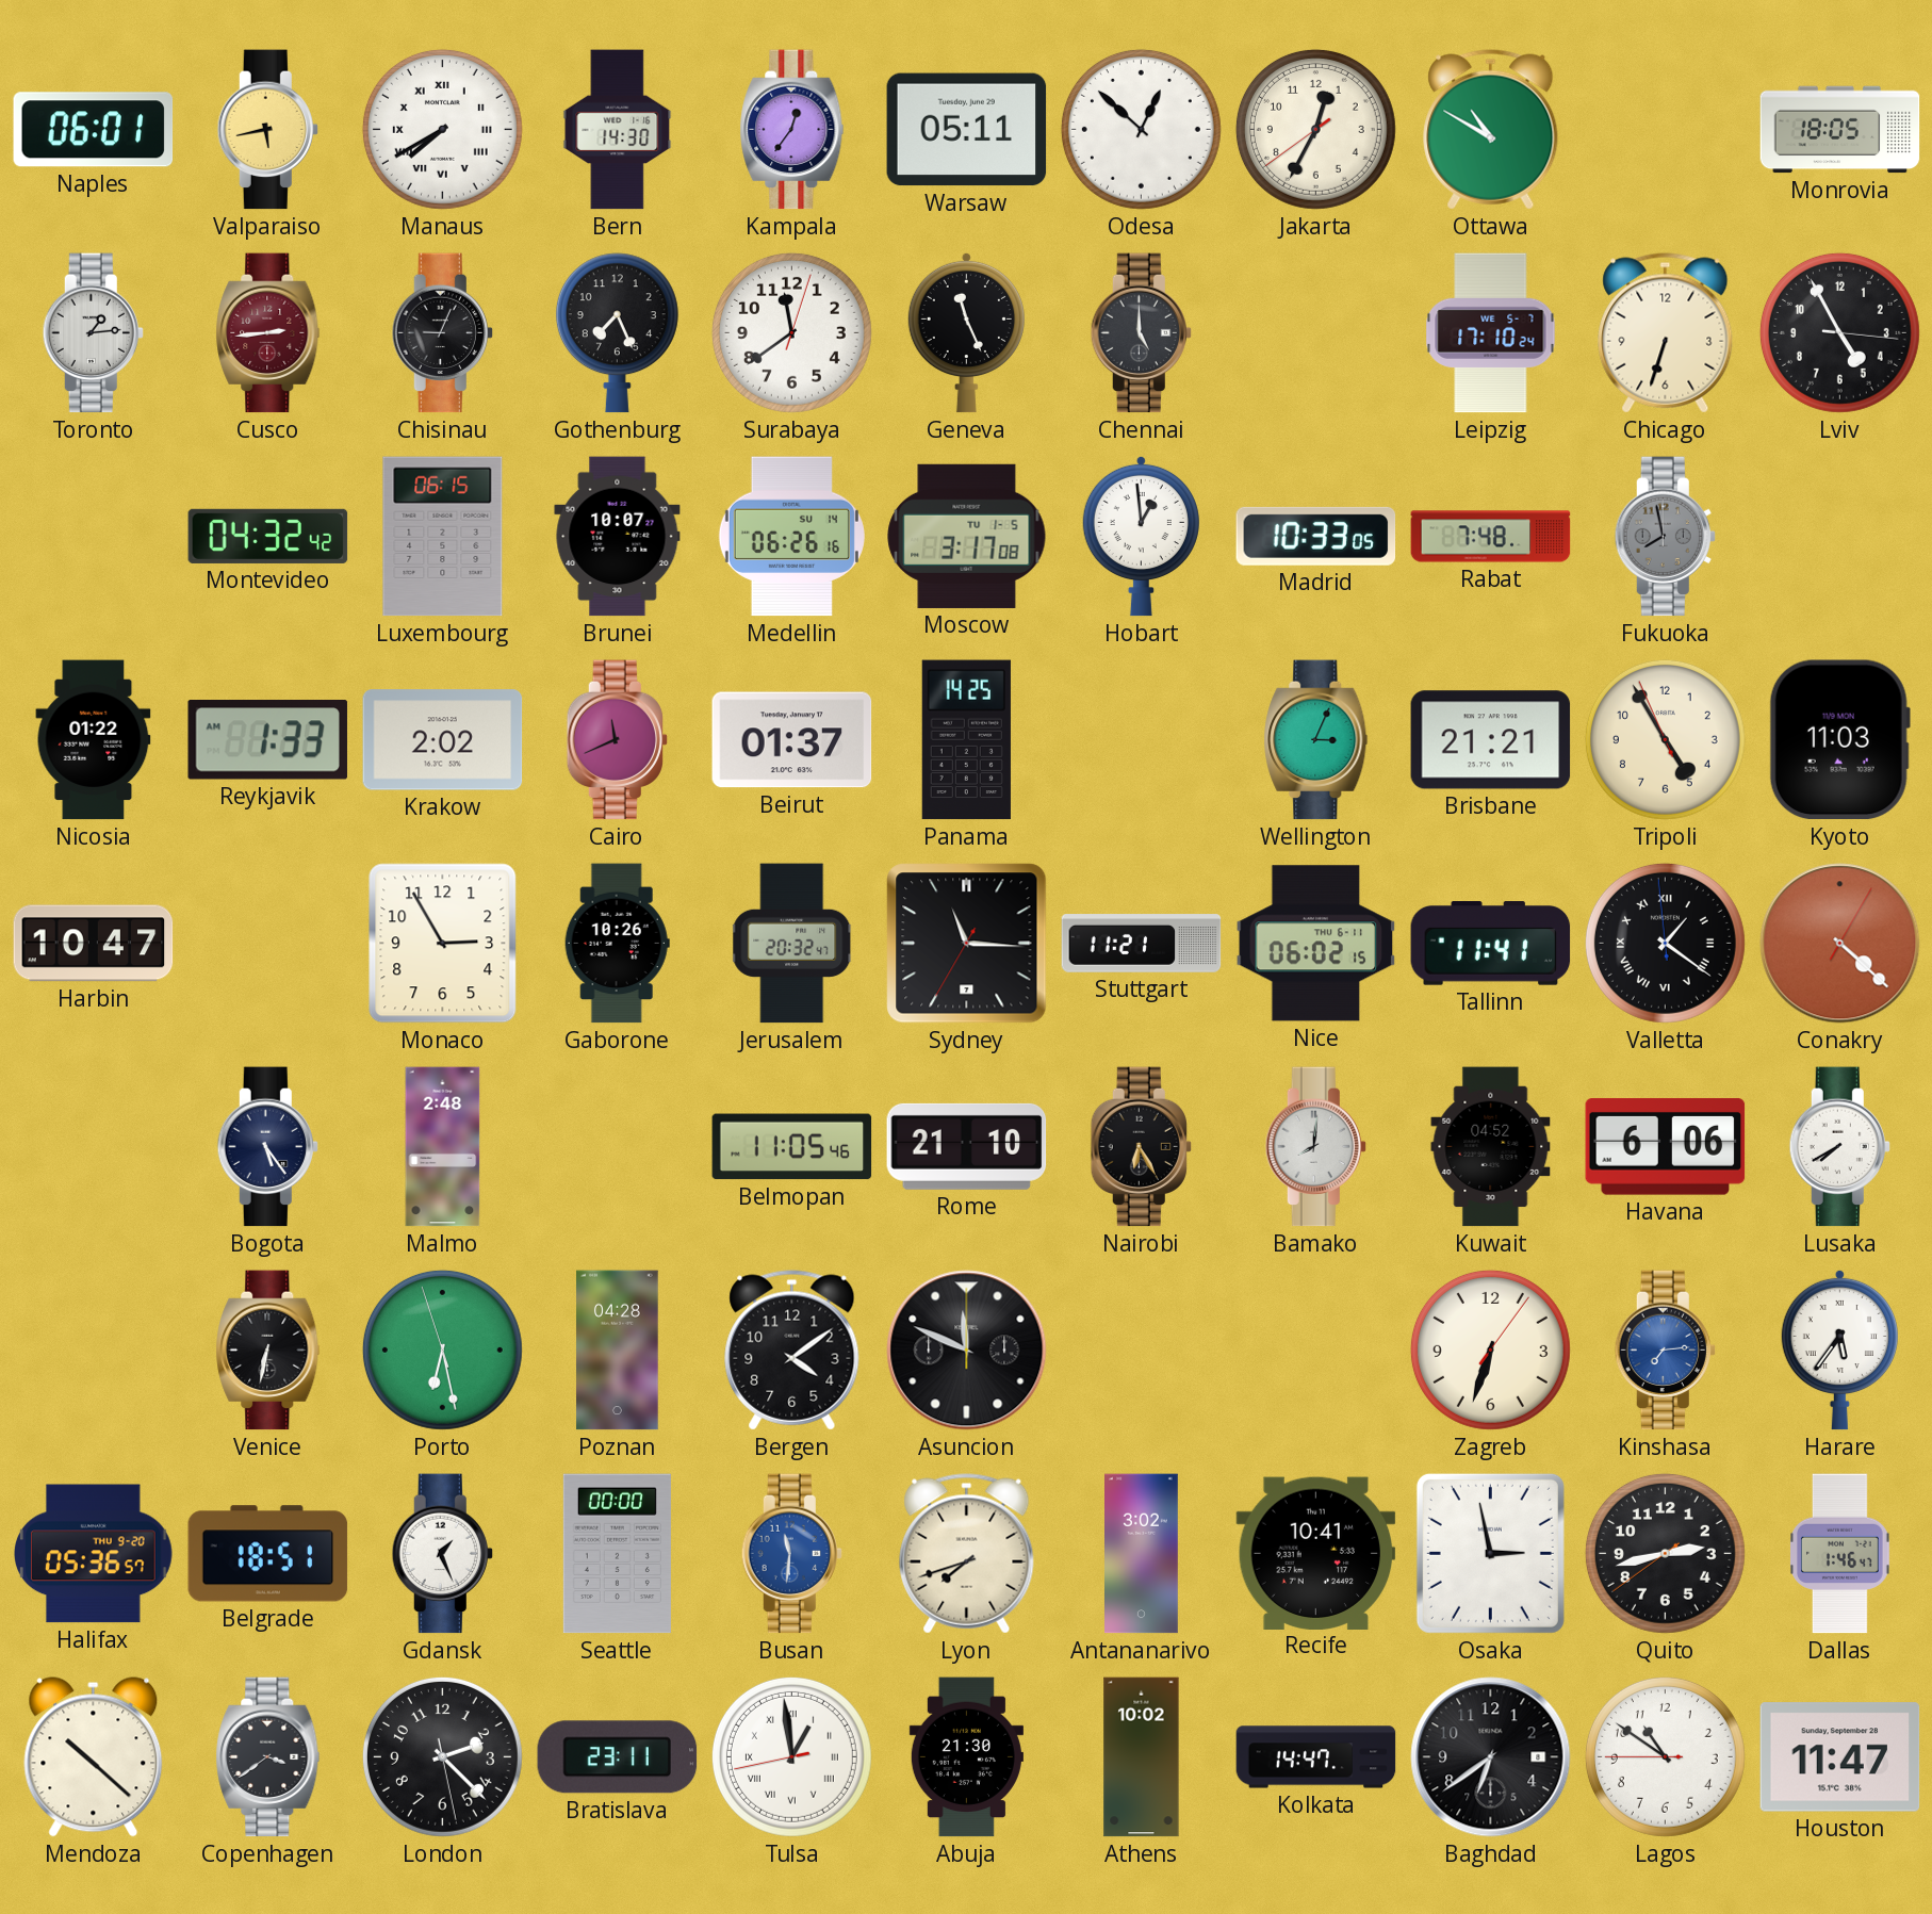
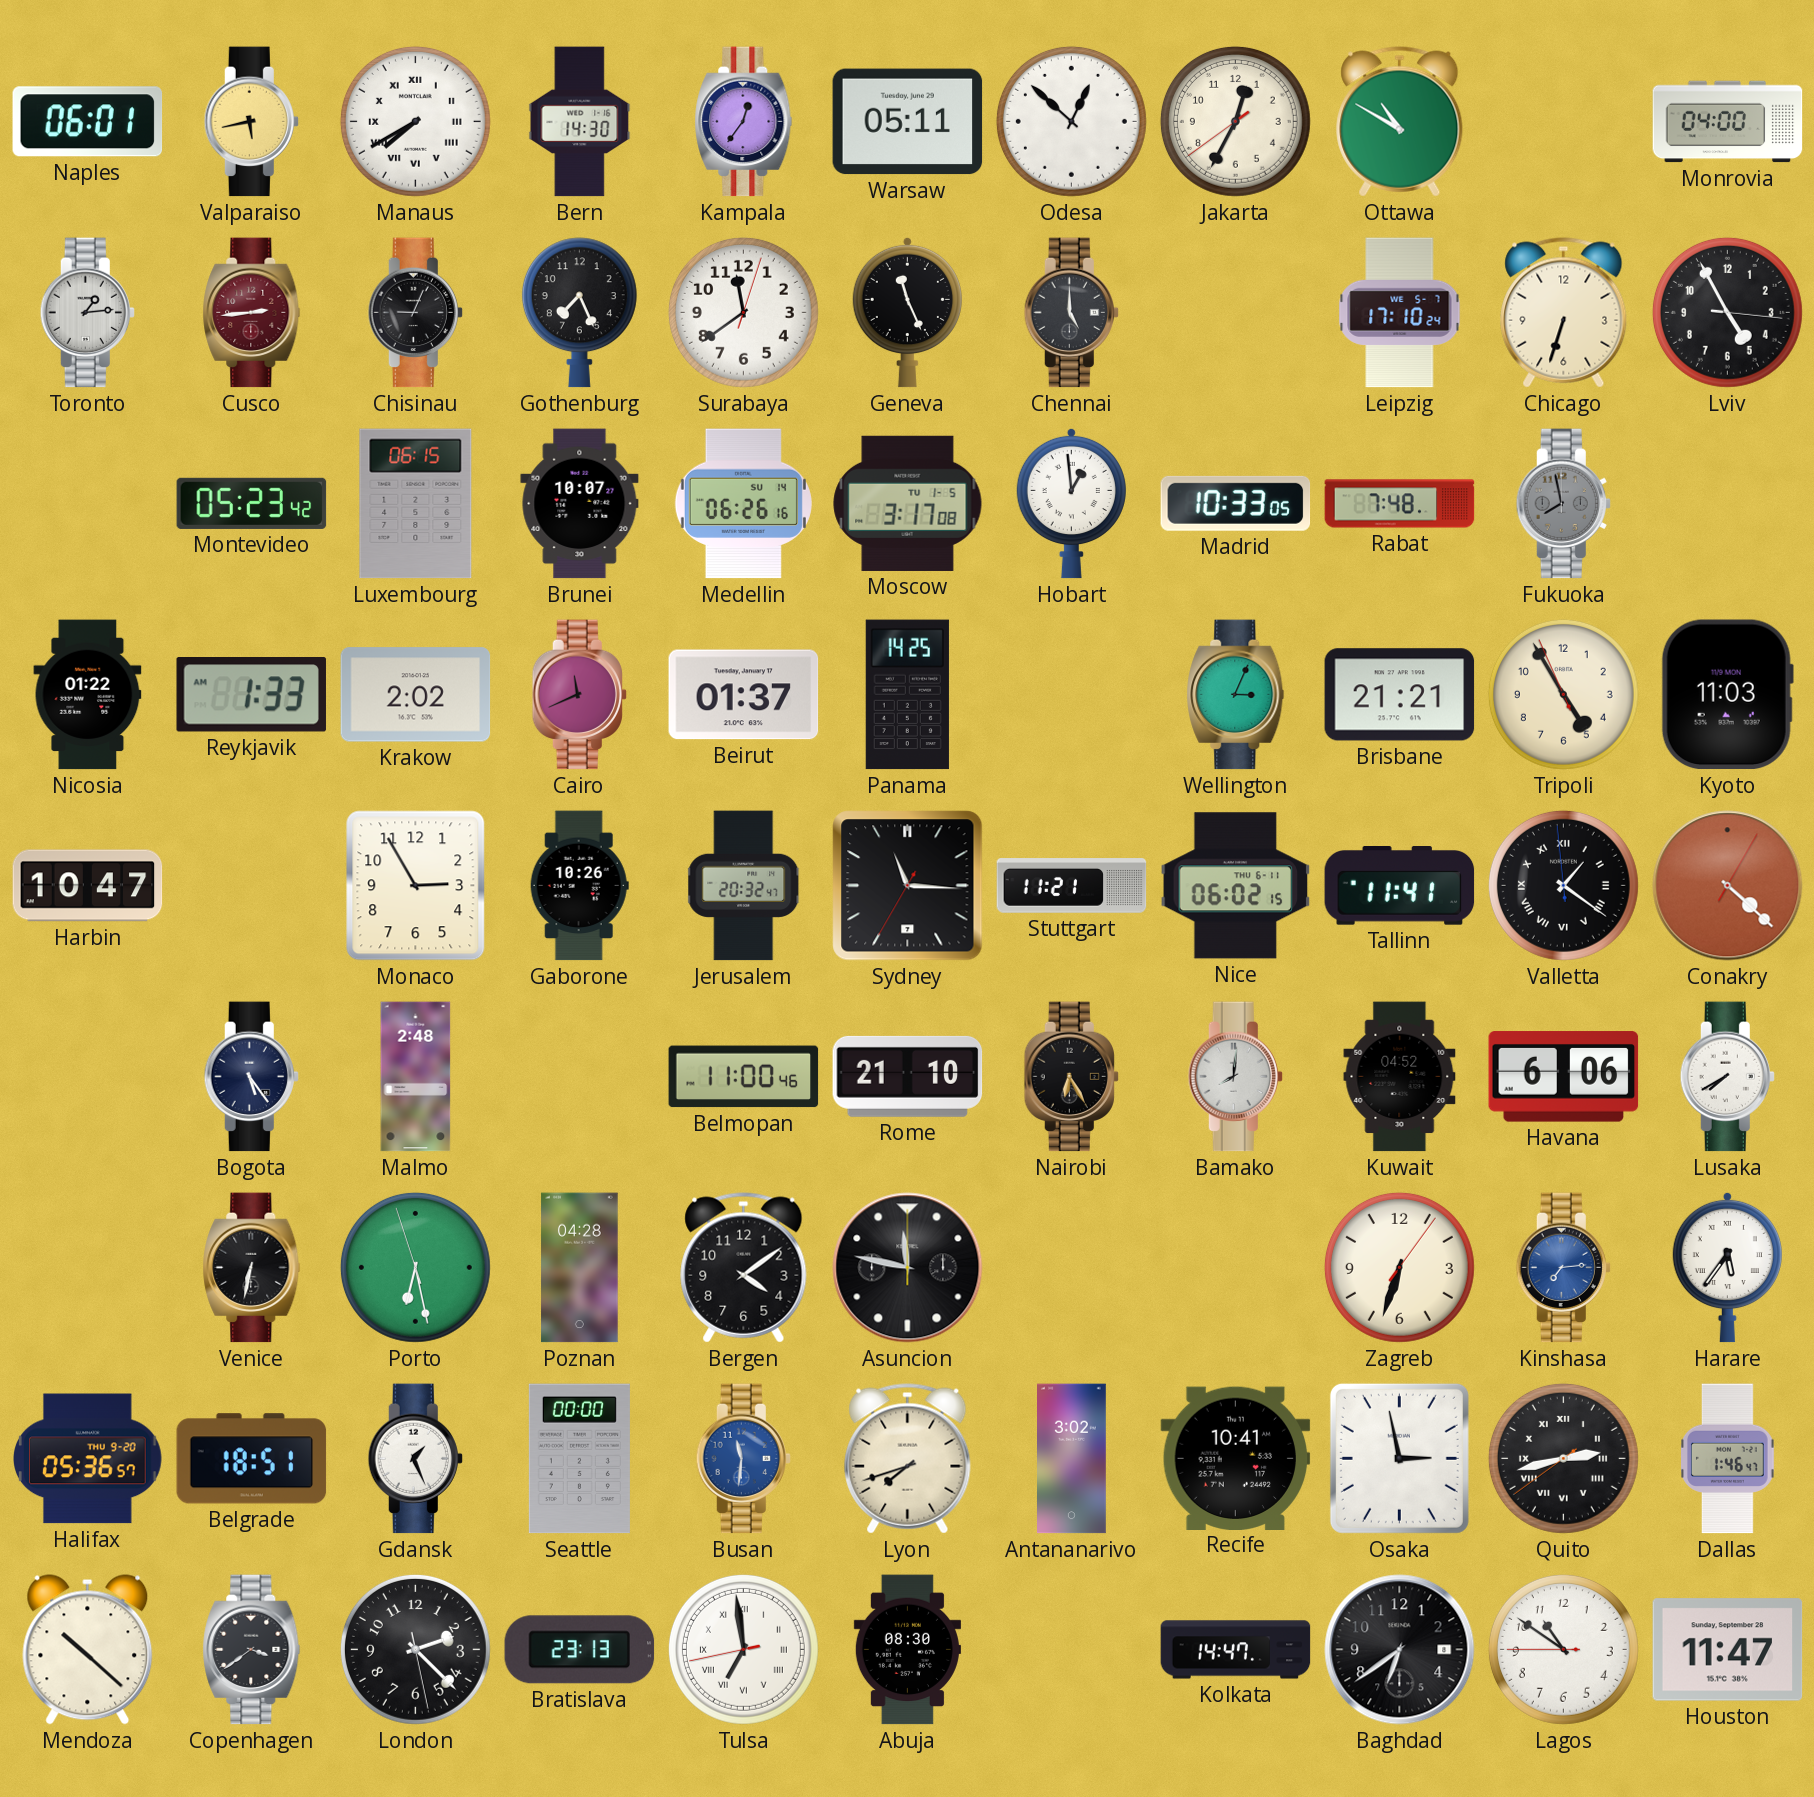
Monrovia: 18:05 -> 04:00 (1728, 122)
Montevideo: 04:32 -> 05:23 (252, 503)
Belmopan: 11:05 -> 11:00 (744, 1077)
Asuncion: 11:49 -> 11:47 (908, 1268)
Quito numerals: Arabic -> Roman (1563, 1458)
Bratislava: 23:11 -> 23:13 (580, 1650)
Tulsa: 12:58 -> 6:58 (743, 1649)
Abuja: 21:30 -> 08:30 (907, 1650)
Athens: 10:02 -> none (1142, 1757)
